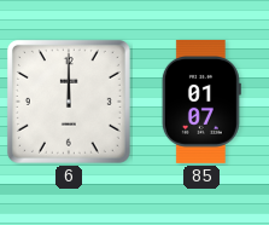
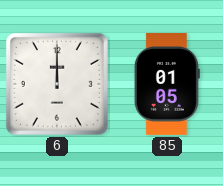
85: 01:07 -> 01:05 (167, 84)
